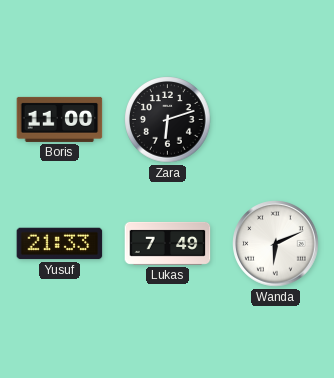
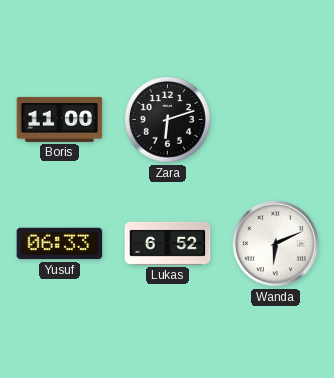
Yusuf: 21:33 -> 06:33 (60, 244)
Lukas: 7:49 -> 6:52 (168, 243)
